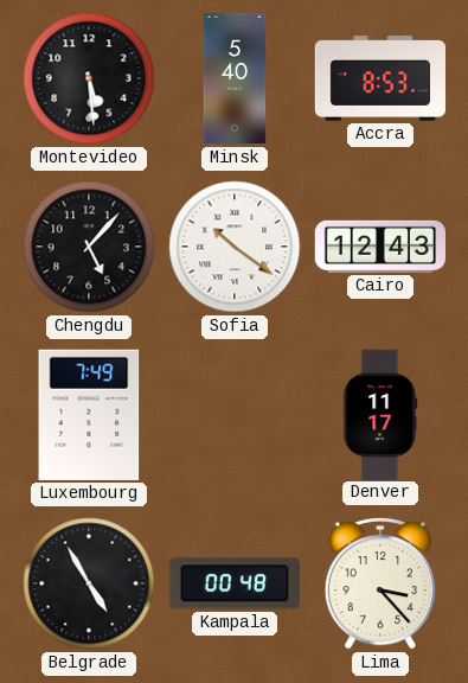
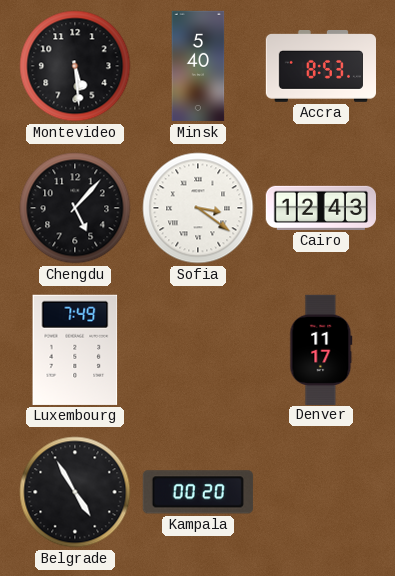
Sofia: 10:21 -> 3:21 (198, 208)
Kampala: 00:48 -> 00:20 (198, 492)
Lima: 3:23 -> none (380, 583)
